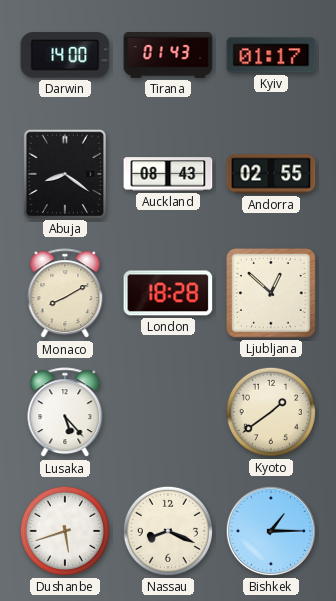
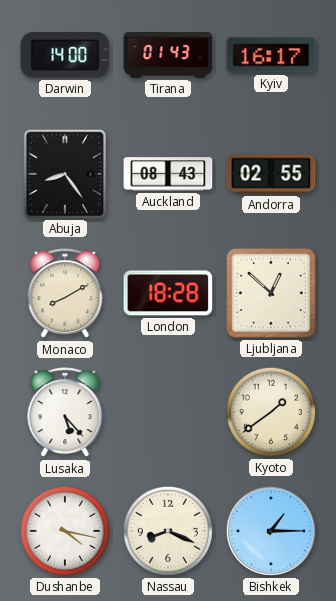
Kyiv: 01:17 -> 16:17 (271, 55)
Abuja: 8:21 -> 8:24 (64, 173)
Dushanbe: 5:42 -> 4:17 (65, 531)
